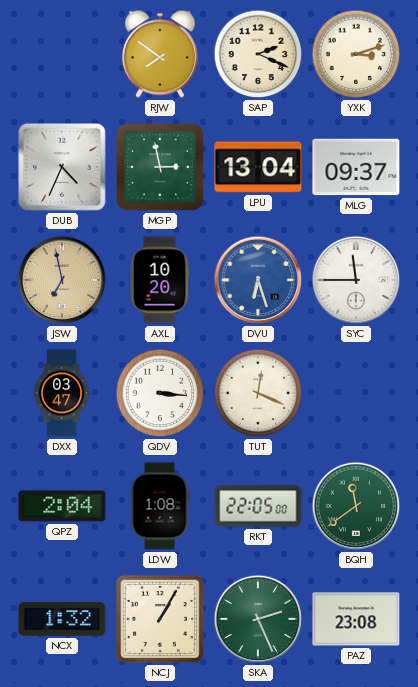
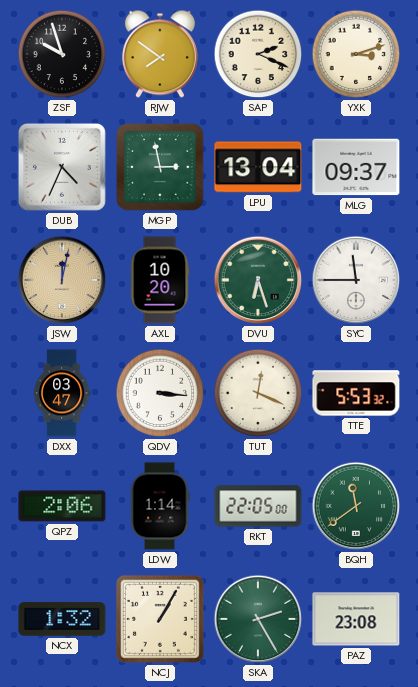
ZSF: none -> 9:57 (62, 54)
JSW: 6:58 -> 12:02 (62, 280)
DVU dial: blue -> green (258, 280)
TTE: none -> 5:53 (356, 393)
QPZ: 2:04 -> 2:06 (62, 506)
LDW: 1:08 -> 1:14 (160, 506)
SKA: 2:26 -> 2:25 (258, 619)
